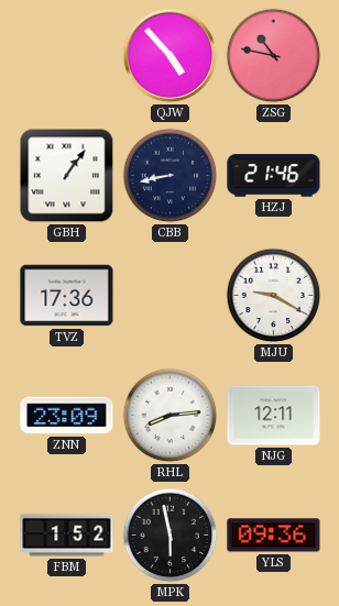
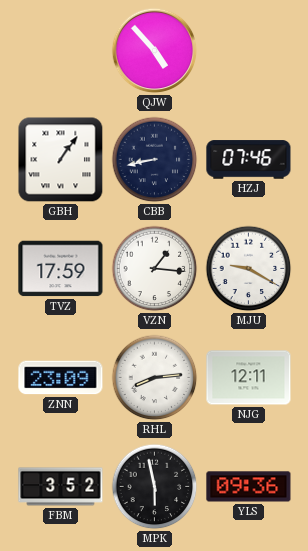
ZSG: 10:47 -> none (274, 56)
HZJ: 21:46 -> 07:46 (249, 160)
TVZ: 17:36 -> 17:59 (61, 269)
VZN: none -> 1:16 (155, 269)
FBM: 1:52 -> 3:52 (61, 487)
